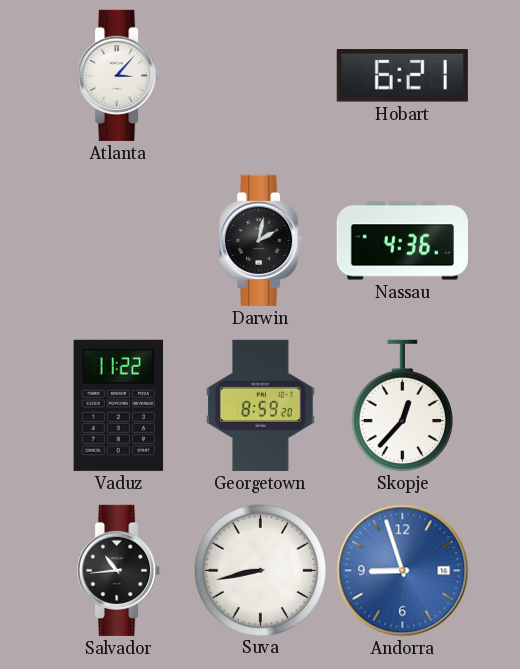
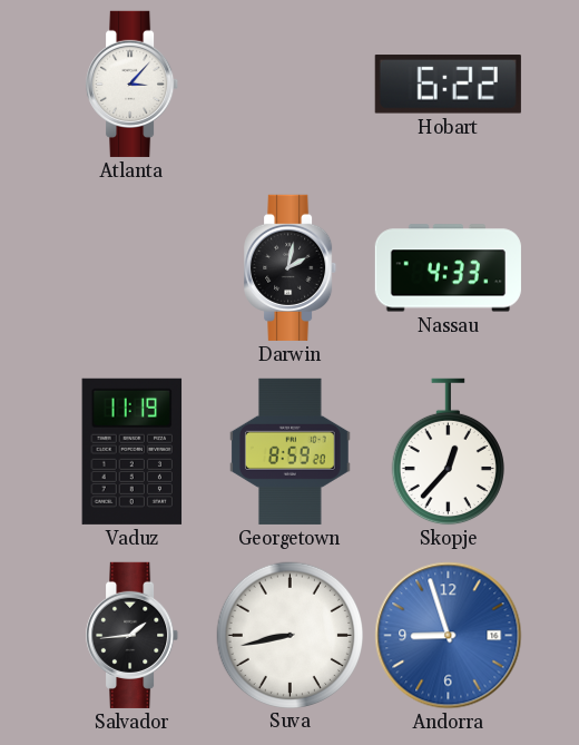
Hobart: 6:21 -> 6:22 (448, 85)
Nassau: 4:36 -> 4:33 (448, 268)
Vaduz: 11:22 -> 11:19 (133, 451)
Salvador: 10:44 -> 1:44 (133, 635)
